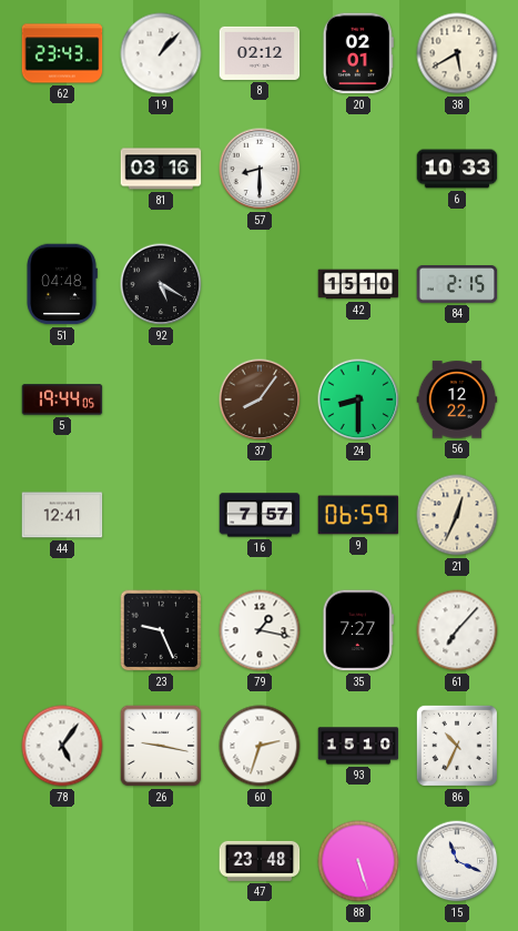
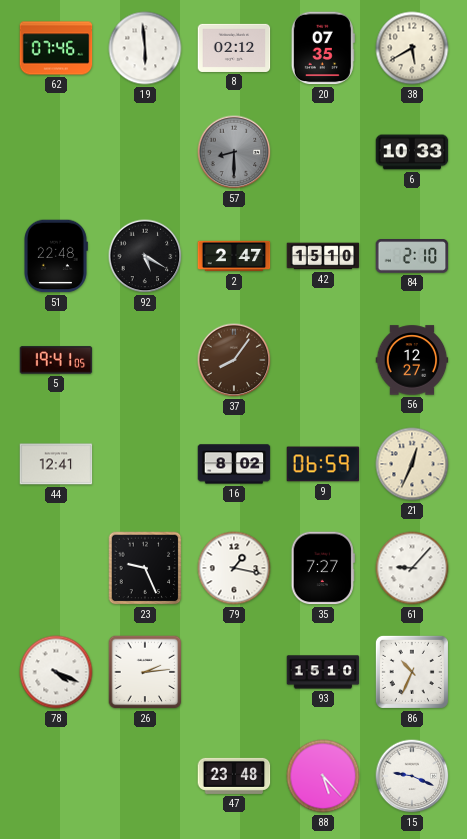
62: 23:43 -> 07:46 (56, 48)
19: 1:07 -> 5:59 (145, 48)
20: 02:01 -> 07:35 (323, 48)
81: 03:16 -> none (161, 169)
57 dial: white -> grey (234, 152)
51: 04:48 -> 22:48 (56, 256)
2: none -> 2:47 (234, 256)
84: 2:15 -> 2:10 (412, 257)
5: 19:44 -> 19:41 (56, 360)
24: 8:30 -> none (358, 399)
56: 12:22 -> 12:27 (412, 360)
16: 7:57 -> 8:02 (234, 464)
61: 7:07 -> 9:07 (412, 568)
78: 5:06 -> 4:19 (56, 672)
26: 9:17 -> 2:14 (145, 672)
60: 2:33 -> none (260, 746)
88: 5:27 -> 5:23 (323, 776)
15: 11:19 -> 9:19 (412, 776)
